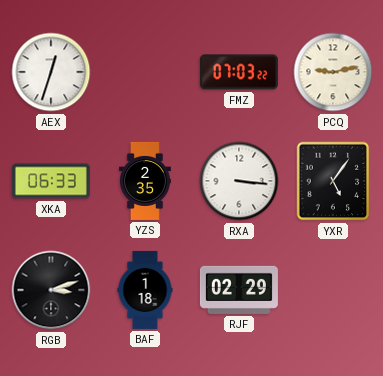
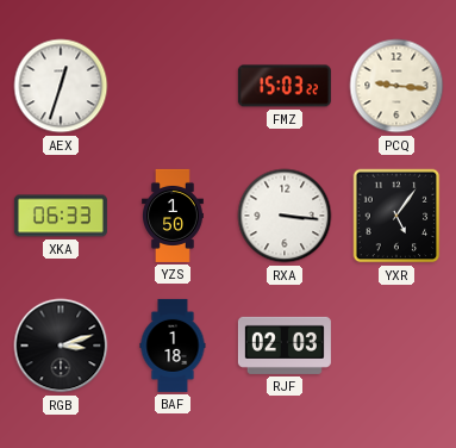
FMZ: 07:03 -> 15:03 (285, 86)
PCQ: 9:13 -> 9:16 (396, 86)
YZS: 2:35 -> 1:50 (174, 216)
RJF: 02:29 -> 02:03 (285, 346)
